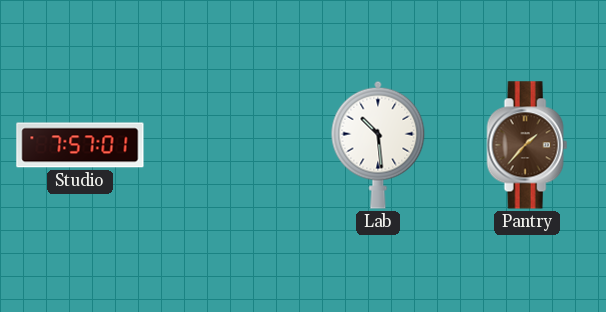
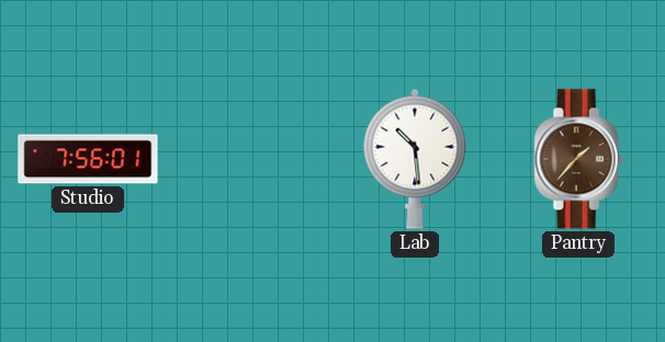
Studio: 7:57 -> 7:56 (88, 159)
